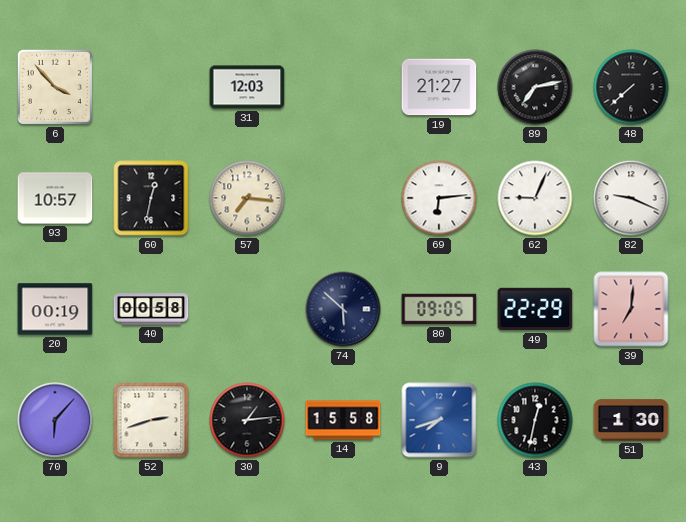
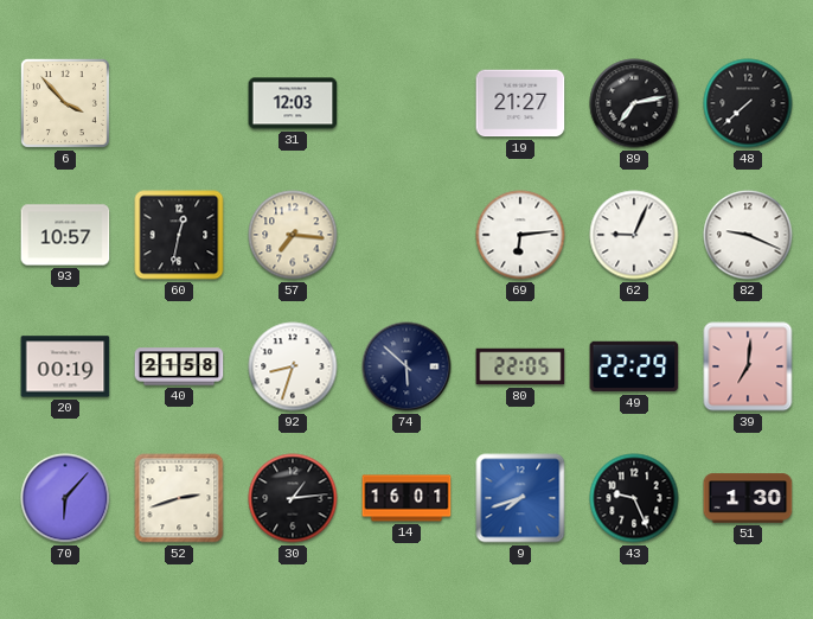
40: 00:58 -> 21:58 (179, 366)
92: none -> 8:33 (293, 366)
80: 09:05 -> 22:05 (520, 366)
14: 15:58 -> 16:01 (406, 498)
43: 12:32 -> 9:26 (634, 498)
